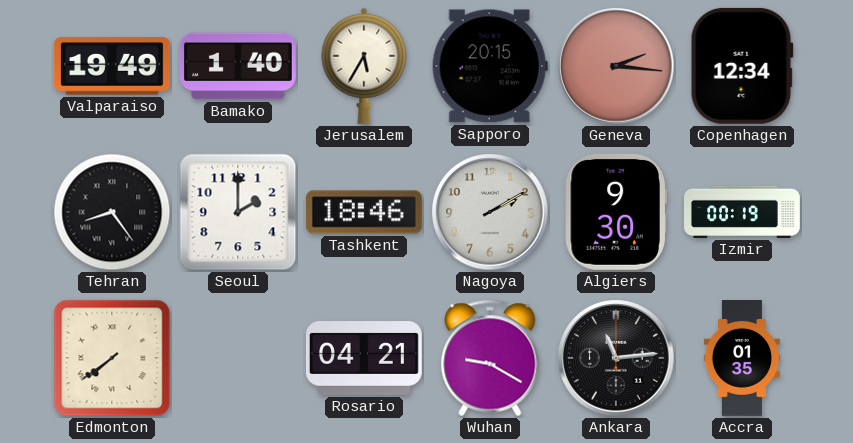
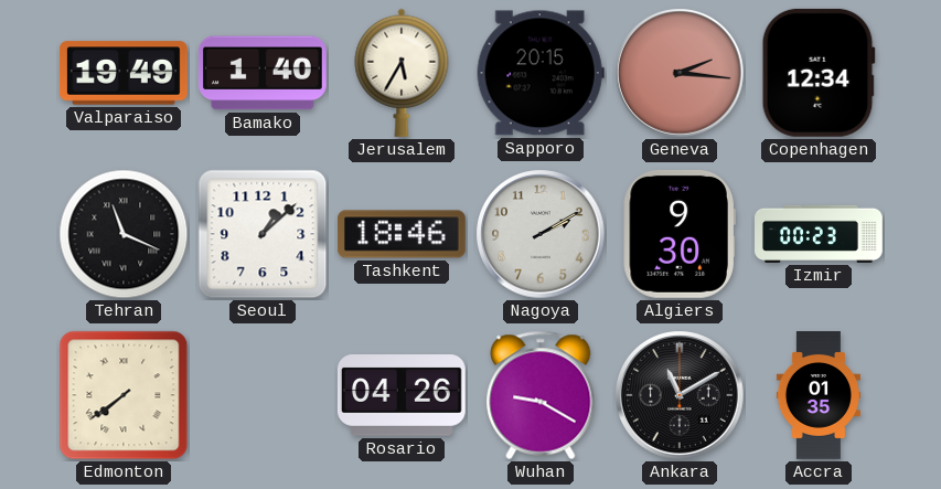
Tehran: 8:24 -> 11:19 (124, 234)
Seoul: 2:00 -> 1:08 (263, 234)
Izmir: 00:19 -> 00:23 (820, 234)
Rosario: 04:21 -> 04:26 (402, 395)
Ankara: 11:14 -> 11:10 (680, 395)
